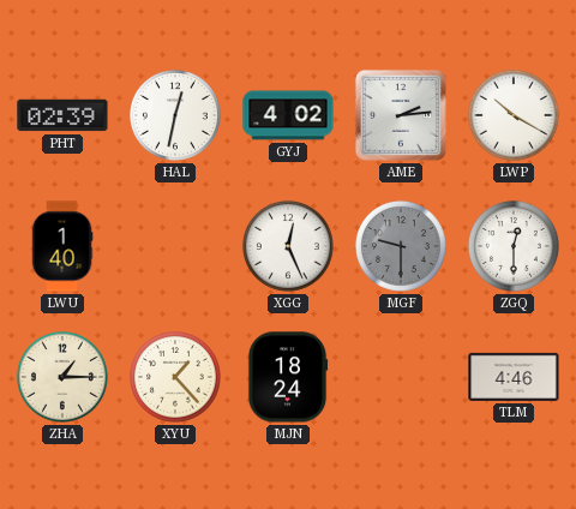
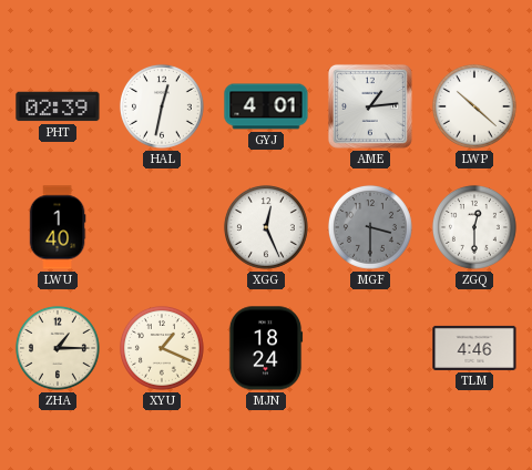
GYJ: 4:02 -> 4:01 (266, 106)
AME: 2:14 -> 1:14 (370, 106)
LWP: 10:20 -> 10:22 (474, 106)
MGF: 9:30 -> 3:30 (370, 227)
XYU: 1:23 -> 1:19 (162, 348)
